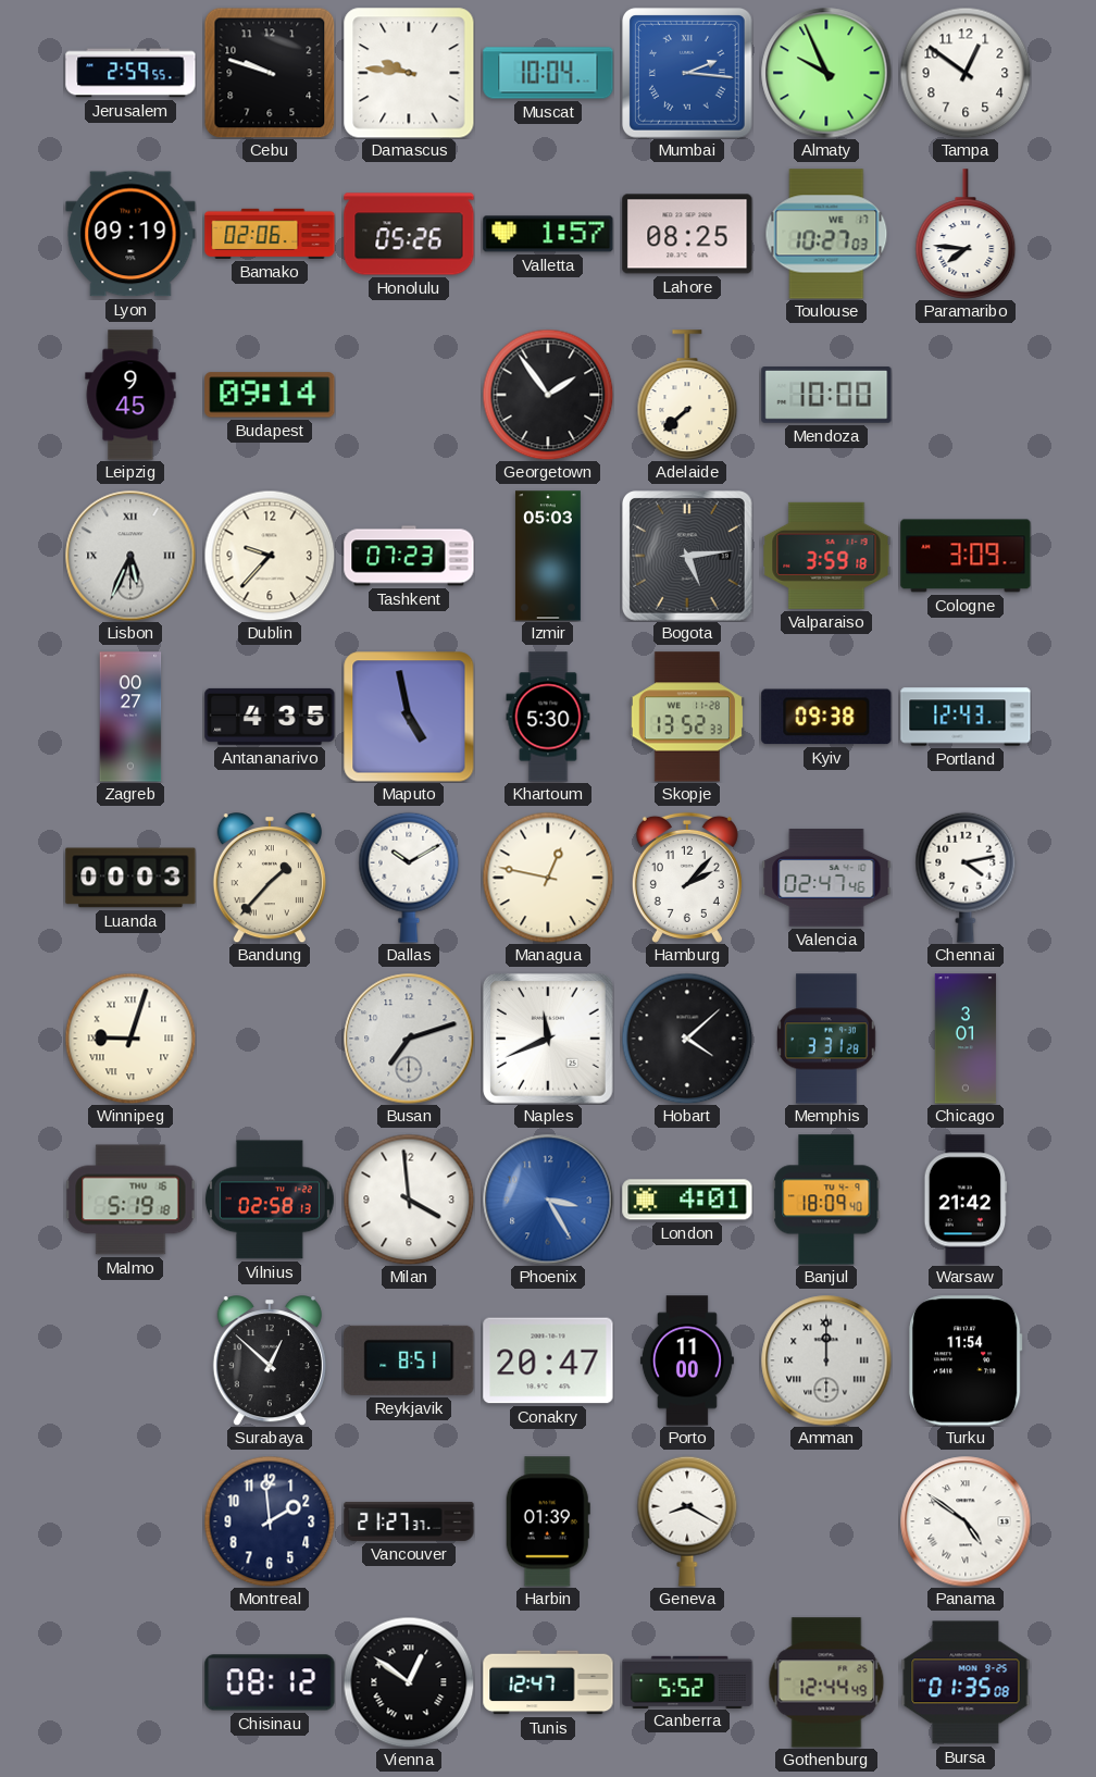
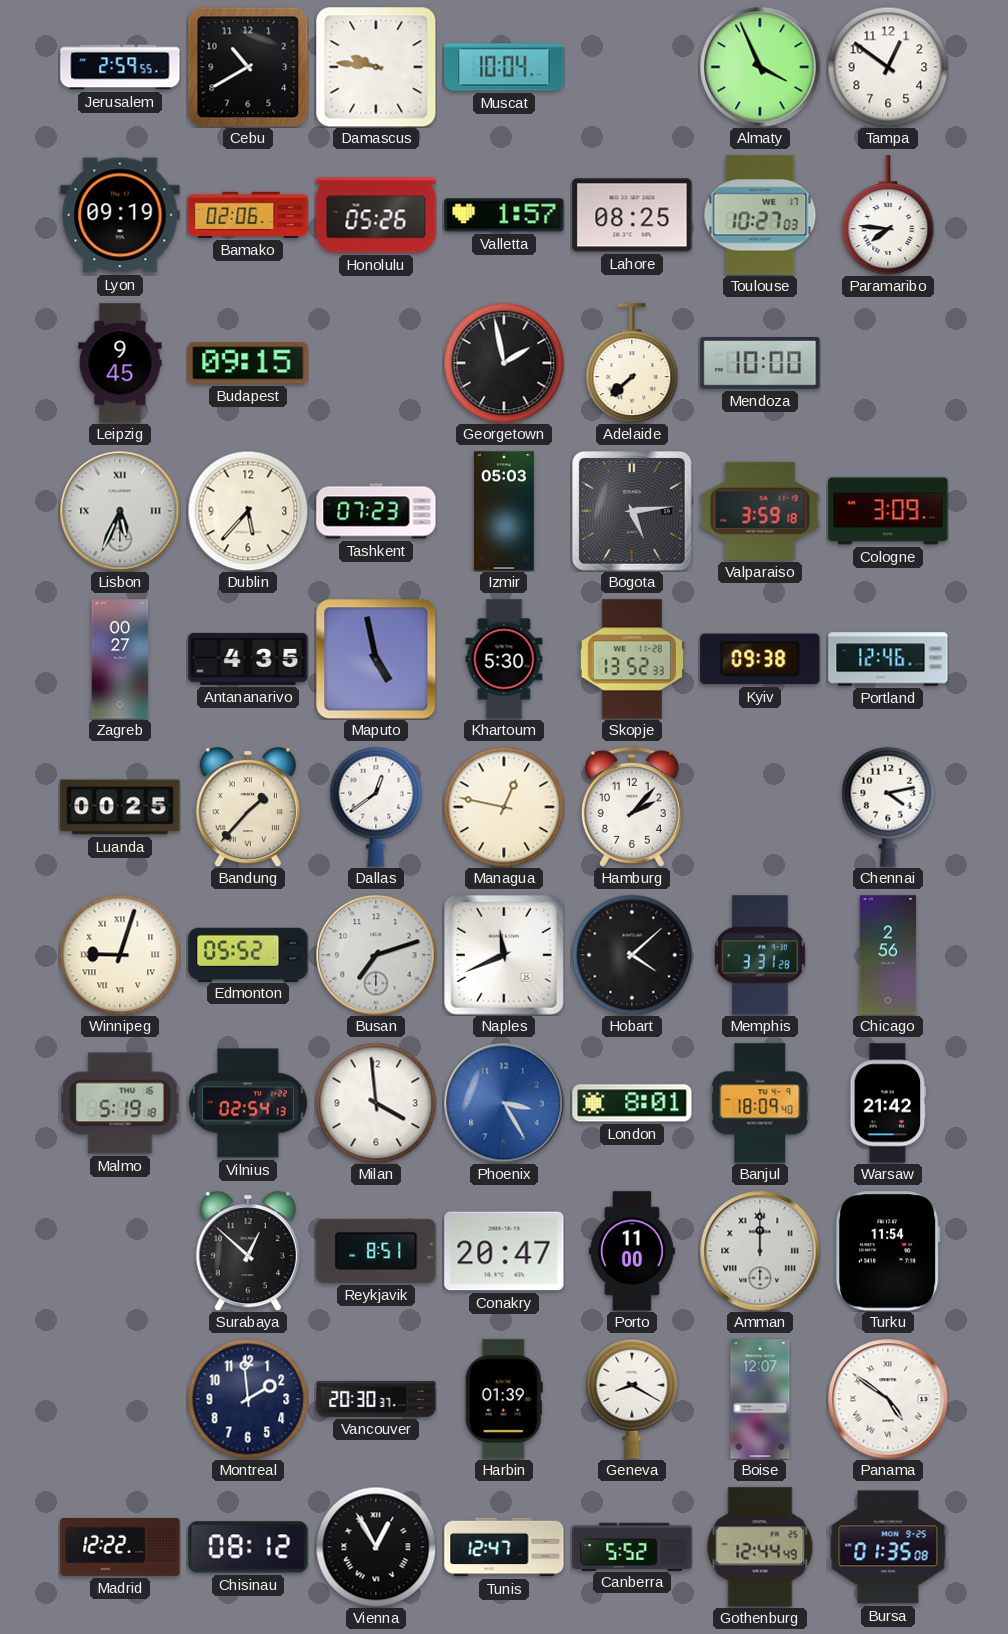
Cebu: 9:48 -> 10:40 (248, 67)
Mumbai: 2:16 -> none (688, 74)
Almaty: 9:56 -> 3:56 (760, 67)
Budapest: 09:14 -> 09:15 (248, 363)
Georgetown: 1:54 -> 1:58 (504, 363)
Dublin: 9:37 -> 5:37 (248, 511)
Portland: 12:43 -> 12:46 (888, 659)
Luanda: 00:03 -> 00:25 (120, 807)
Dallas: 10:10 -> 12:39 (376, 807)
Valencia: 02:47 -> none (826, 878)
Edmonton: none -> 05:52 (248, 954)
Chicago: 3:01 -> 2:56 (888, 955)
Vilnius: 02:58 -> 02:54 (248, 1103)
London: 4:01 -> 8:01 (632, 1103)
Vancouver: 21:27 -> 20:30 (376, 1399)
Boise: none -> 12:07 (760, 1399)
Madrid: none -> 12:22 (120, 1547)
Vienna: 12:51 -> 12:55 (376, 1547)
